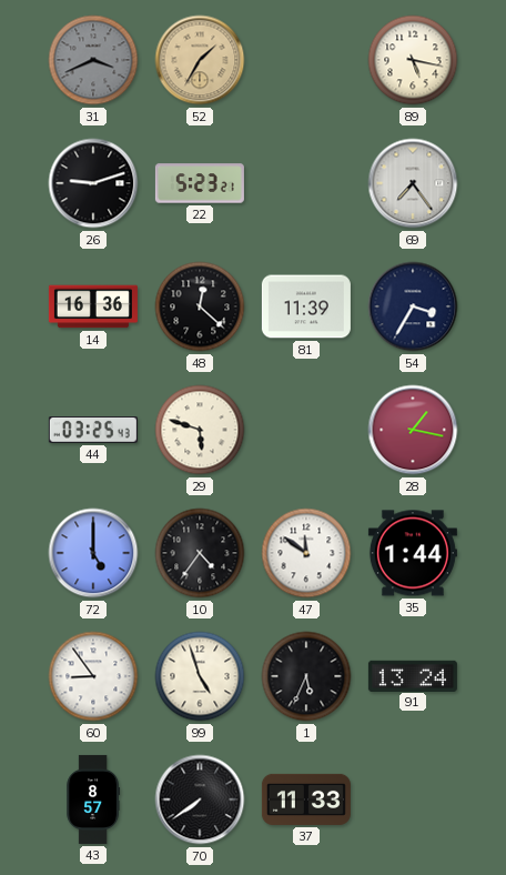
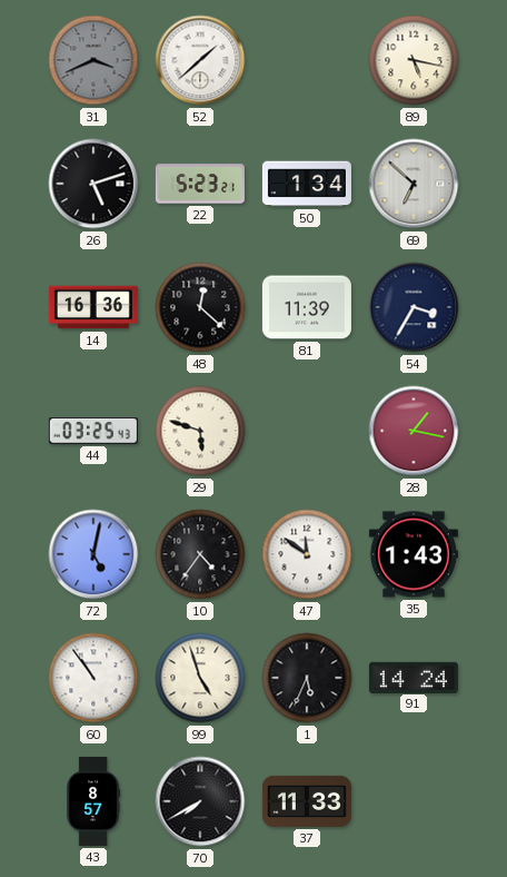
52: 1:35 -> 1:38 (200, 60)
52 dial: champagne -> white (200, 60)
26: 9:12 -> 5:12 (93, 184)
50: none -> 1:34 (307, 184)
69: 7:24 -> 6:52 (414, 184)
72: 5:00 -> 5:02 (93, 554)
35: 1:44 -> 1:43 (414, 554)
60: 8:54 -> 10:54 (93, 678)
91: 13:24 -> 14:24 (414, 677)
70: 7:39 -> 7:40 (200, 801)
